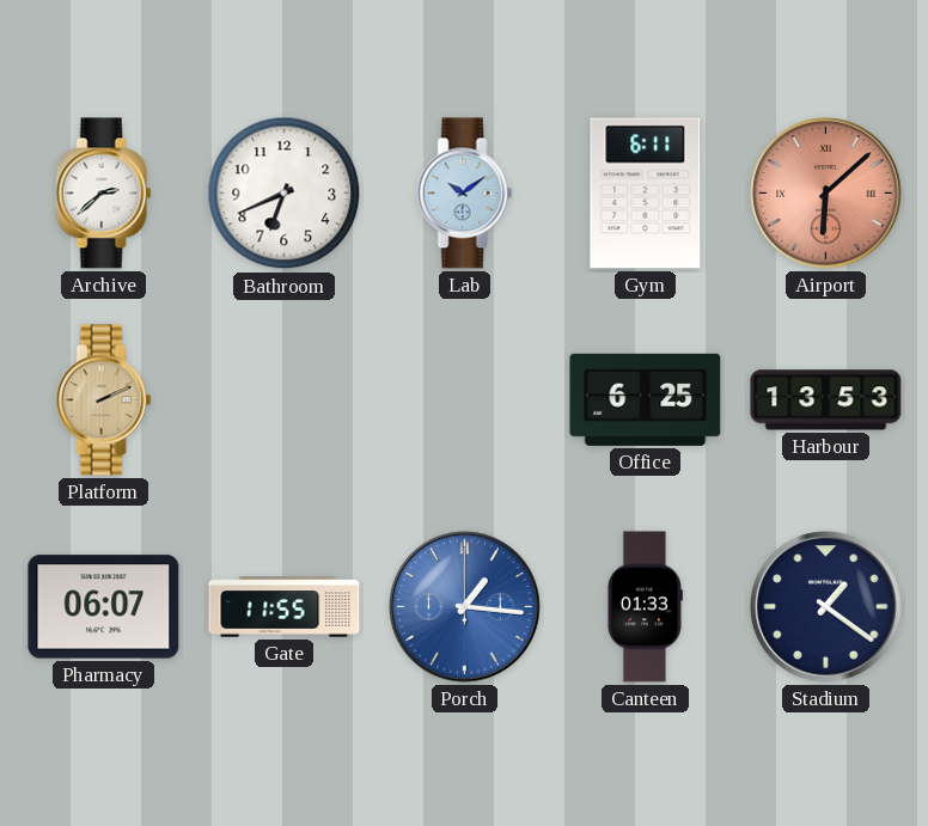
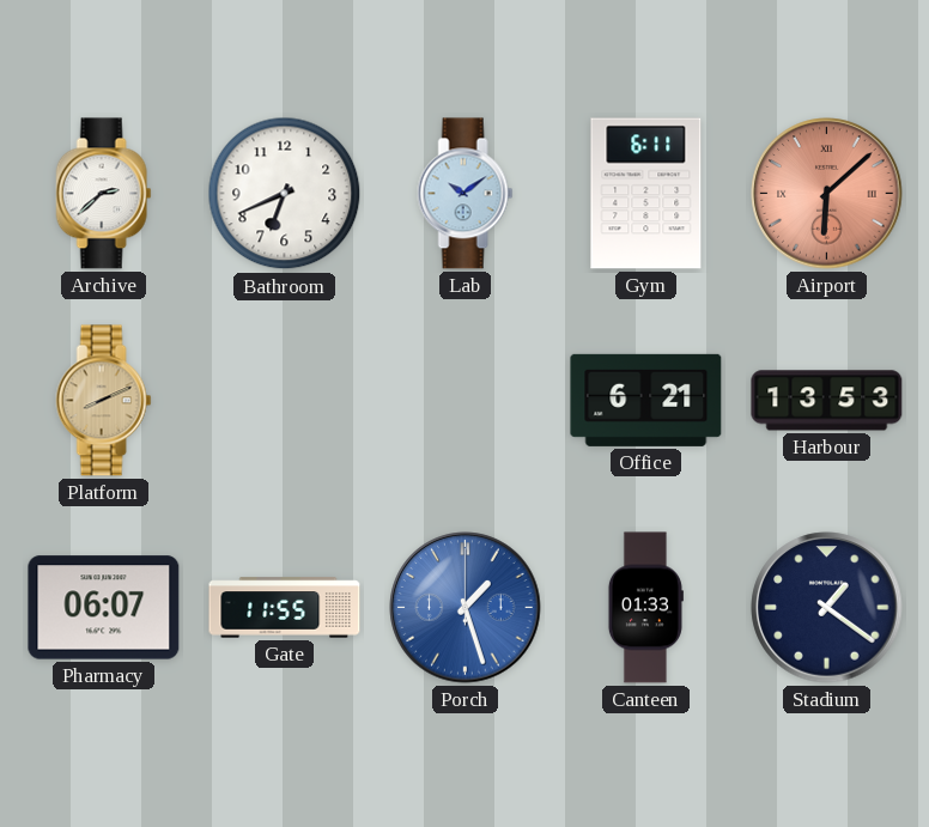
Platform: 2:11 -> 8:11 (104, 401)
Office: 6:25 -> 6:21 (646, 400)
Porch: 1:16 -> 1:27 (466, 608)
